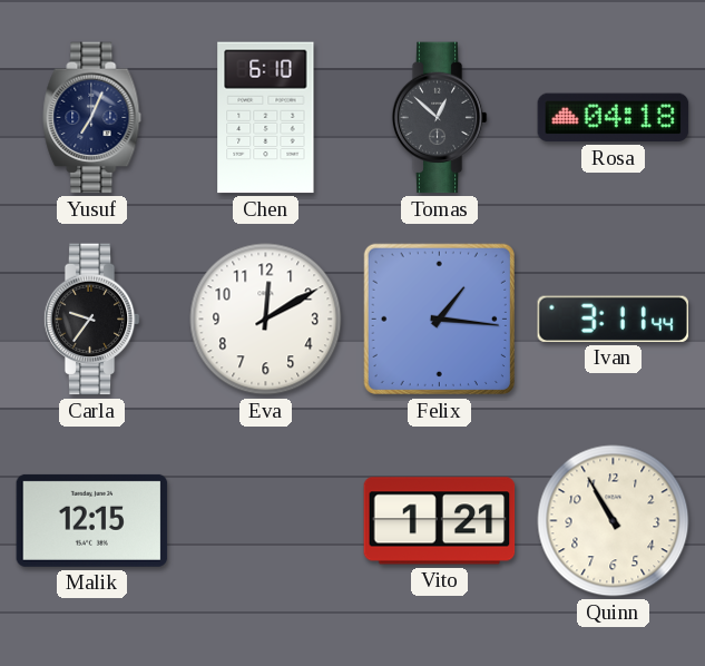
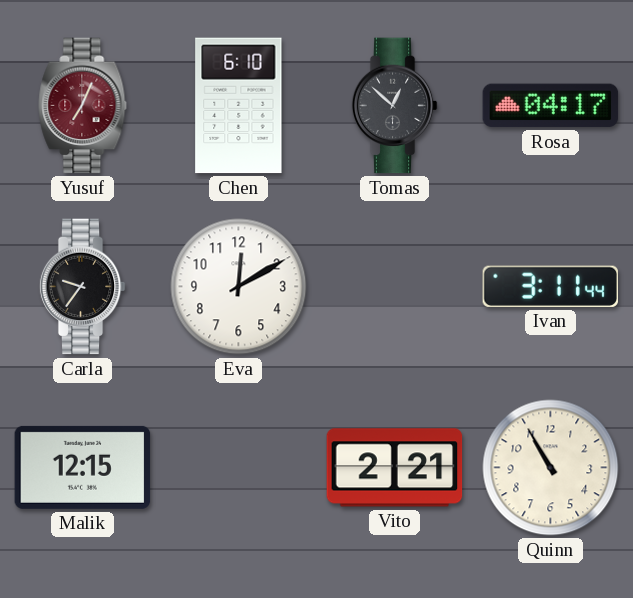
Yusuf dial: navy -> burgundy (83, 106)
Rosa: 04:18 -> 04:17 (551, 106)
Felix: 1:16 -> none (439, 319)
Vito: 1:21 -> 2:21 (395, 468)
